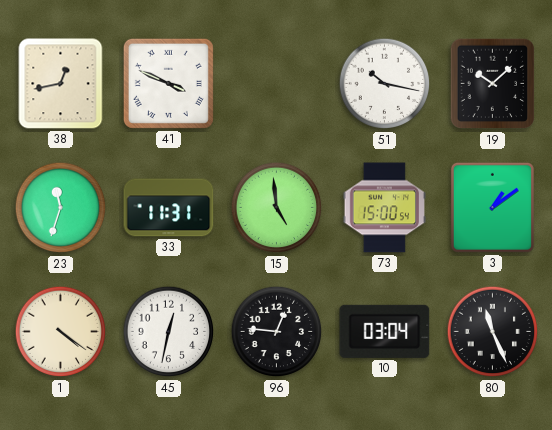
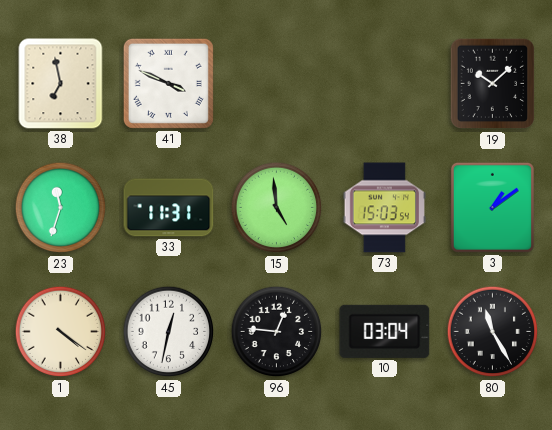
38: 12:43 -> 6:58 (61, 84)
51: 10:17 -> none (385, 84)
73: 15:00 -> 15:03 (384, 208)
80: 11:26 -> 11:25 (493, 332)
